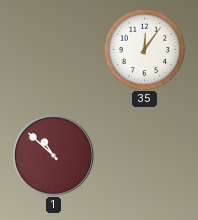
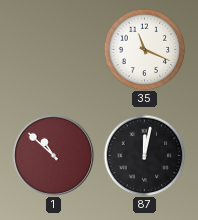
35: 12:06 -> 11:19 (144, 49)
87: none -> 12:02 (144, 155)
